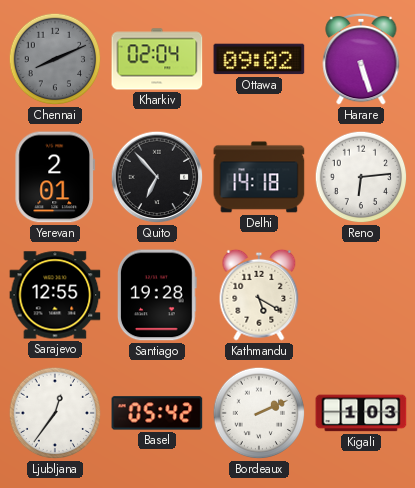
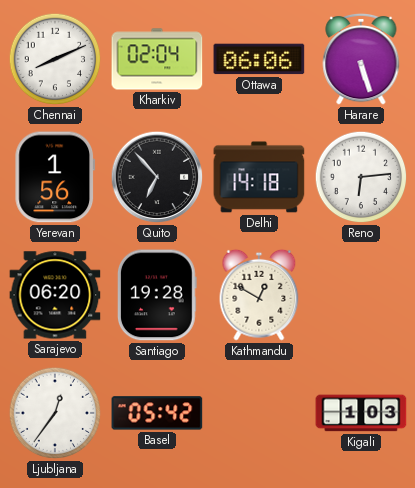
Chennai dial: grey -> white (55, 59)
Ottawa: 09:02 -> 06:06 (259, 59)
Yerevan: 2:01 -> 1:56 (55, 177)
Sarajevo: 12:55 -> 06:20 (55, 295)
Kathmandu: 5:20 -> 12:50 (259, 295)
Bordeaux: 2:11 -> none (259, 413)
